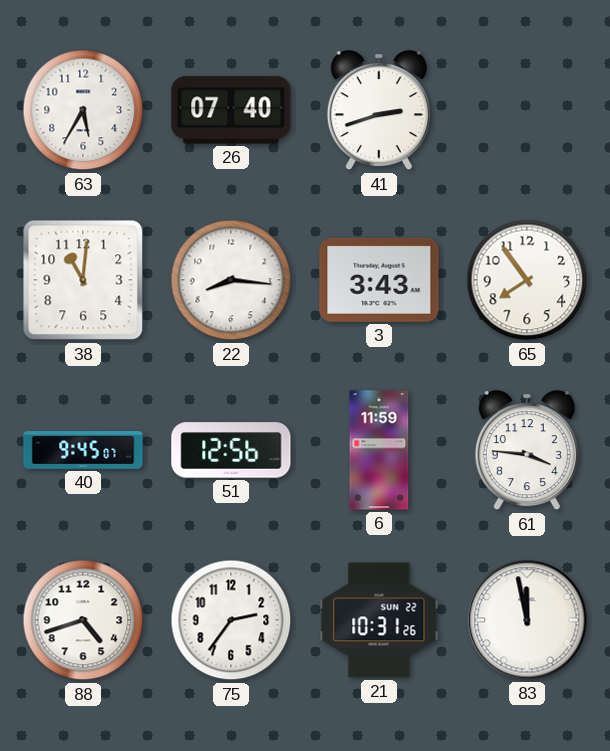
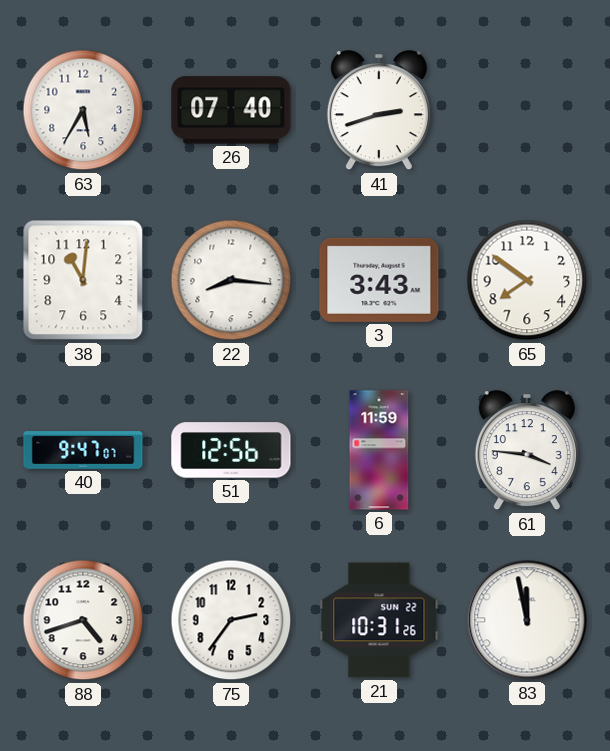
65: 7:54 -> 7:51 (527, 280)
40: 9:45 -> 9:47 (83, 450)
